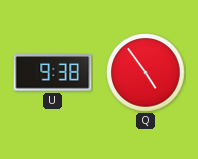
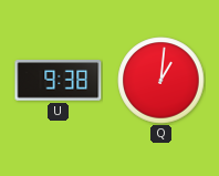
Q: 4:54 -> 1:01 (161, 81)
